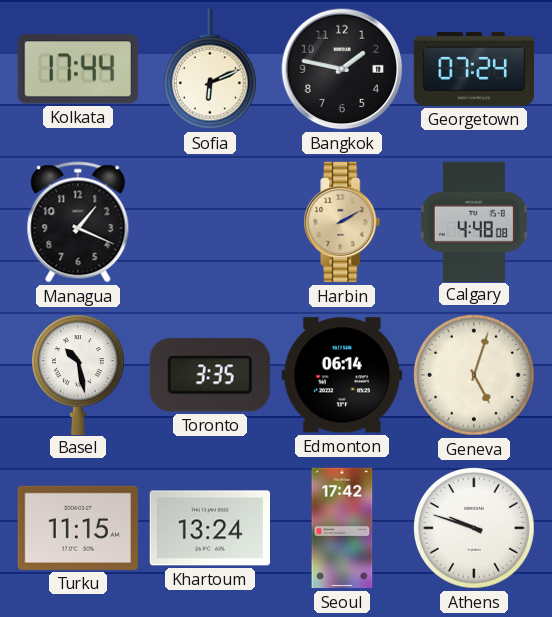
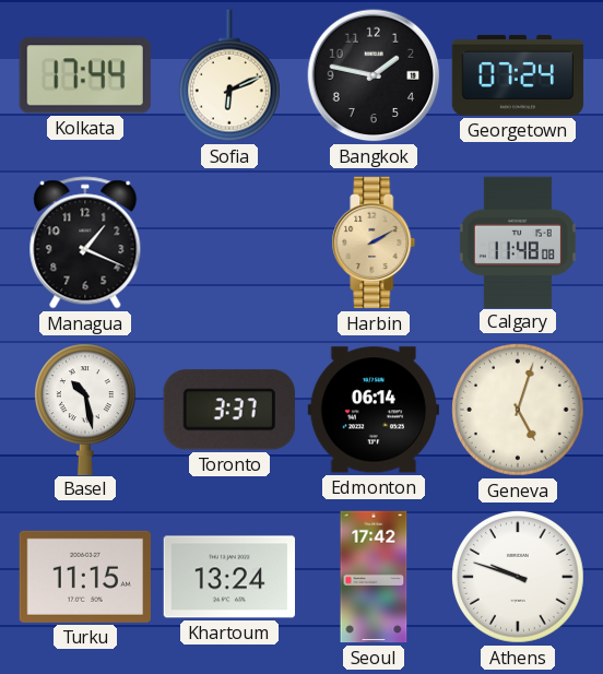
Calgary: 4:48 -> 11:48 (518, 241)
Toronto: 3:35 -> 3:37 (229, 410)
